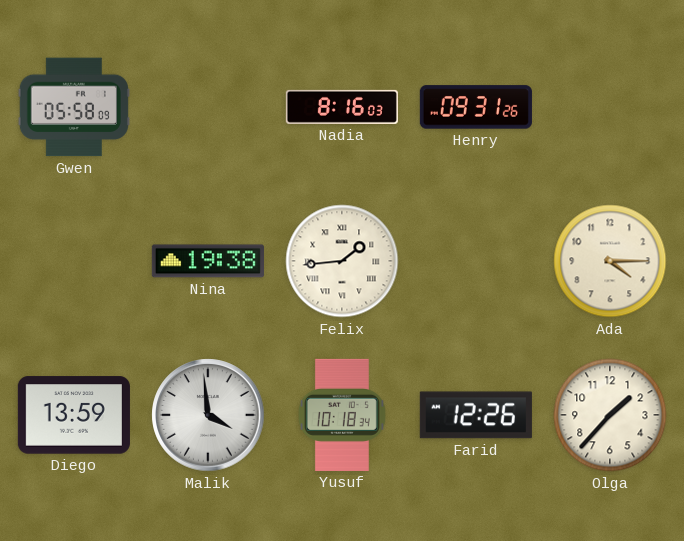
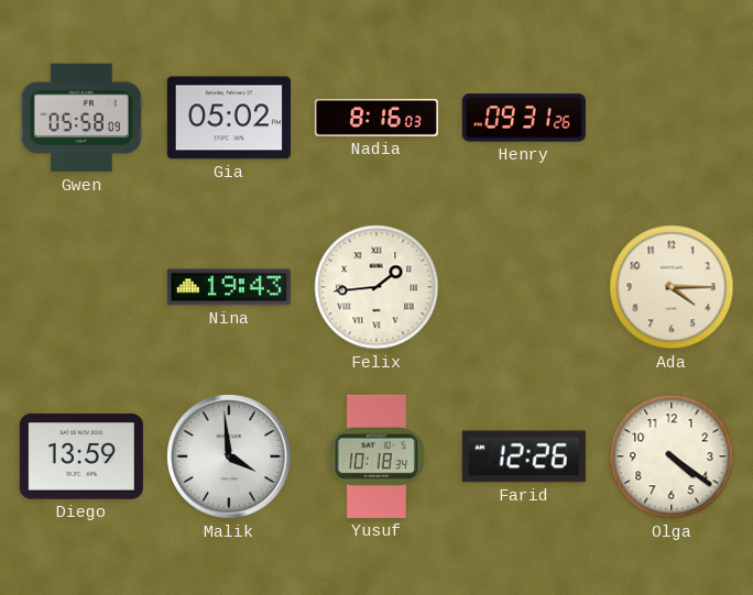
Gia: none -> 05:02 (229, 118)
Nina: 19:38 -> 19:43 (229, 287)
Olga: 1:37 -> 4:21 (672, 456)
